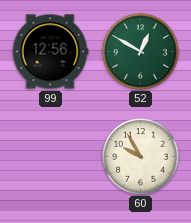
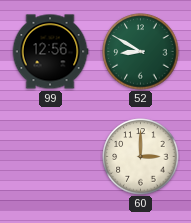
52: 12:50 -> 8:50 (141, 52)
60: 9:55 -> 3:00 (141, 157)
